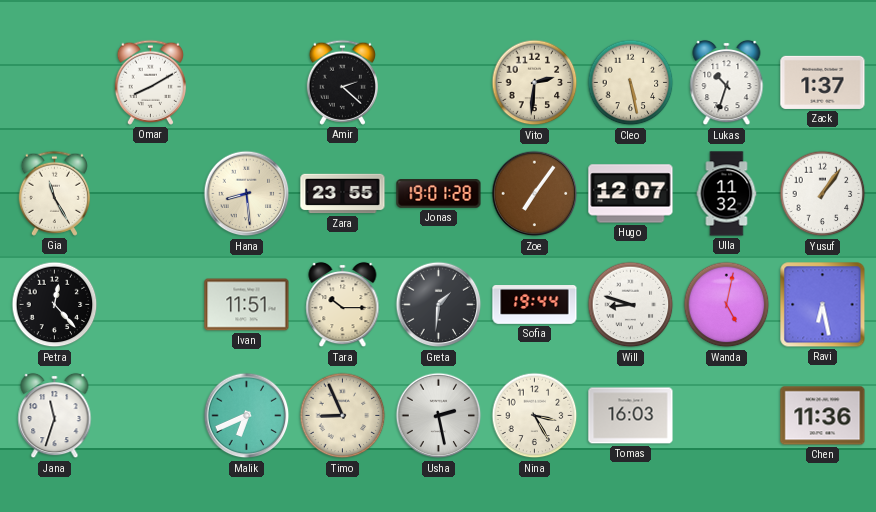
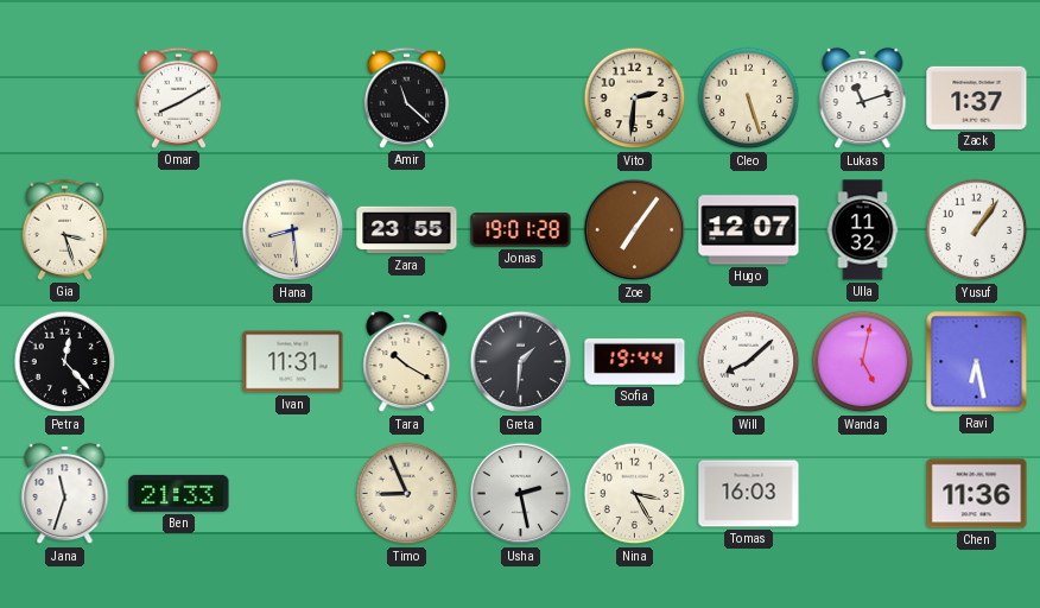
Amir: 2:22 -> 11:22 (406, 97)
Cleo: 5:28 -> 5:27 (749, 99)
Lukas: 10:33 -> 11:12 (863, 99)
Gia: 11:25 -> 3:27 (64, 229)
Ivan: 11:51 -> 11:31 (293, 362)
Tara: 10:15 -> 10:20 (407, 362)
Will: 8:48 -> 8:08 (749, 362)
Ben: none -> 21:33 (179, 493)
Malik: 6:41 -> none (247, 416)
